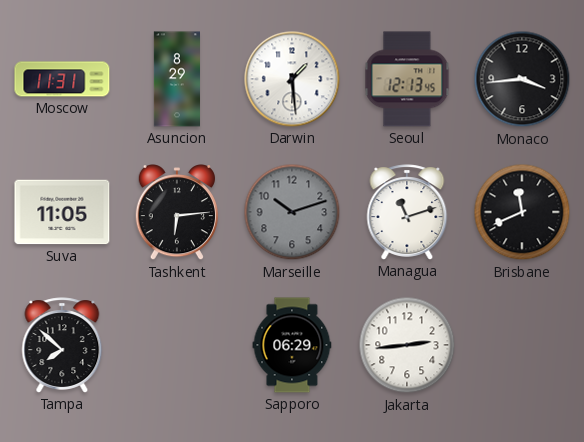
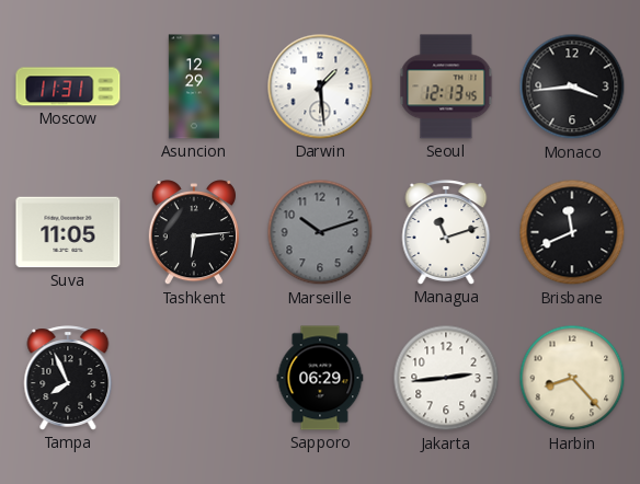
Asuncion: 8:29 -> 12:29 (193, 87)
Tampa: 7:52 -> 7:56 (68, 378)
Harbin: none -> 8:23 (572, 378)
